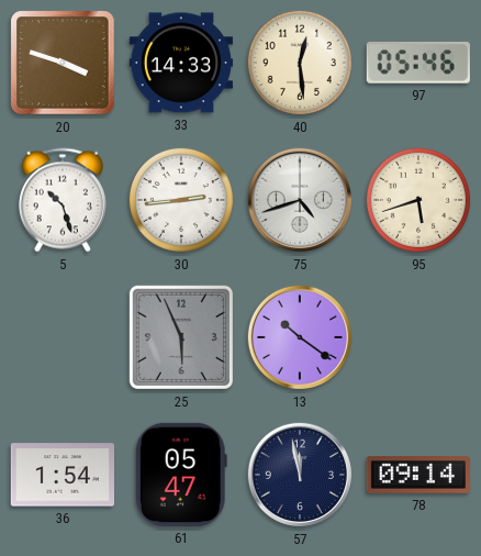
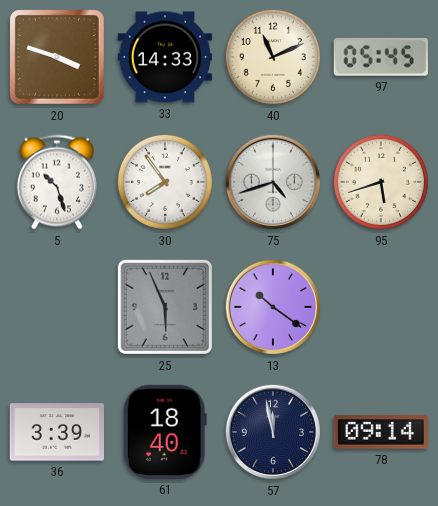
40: 12:29 -> 11:11 (273, 57)
97: 05:46 -> 05:45 (381, 57)
30: 2:44 -> 7:54 (165, 182)
36: 1:54 -> 3:39 (56, 432)
61: 05:47 -> 18:40 (165, 432)
